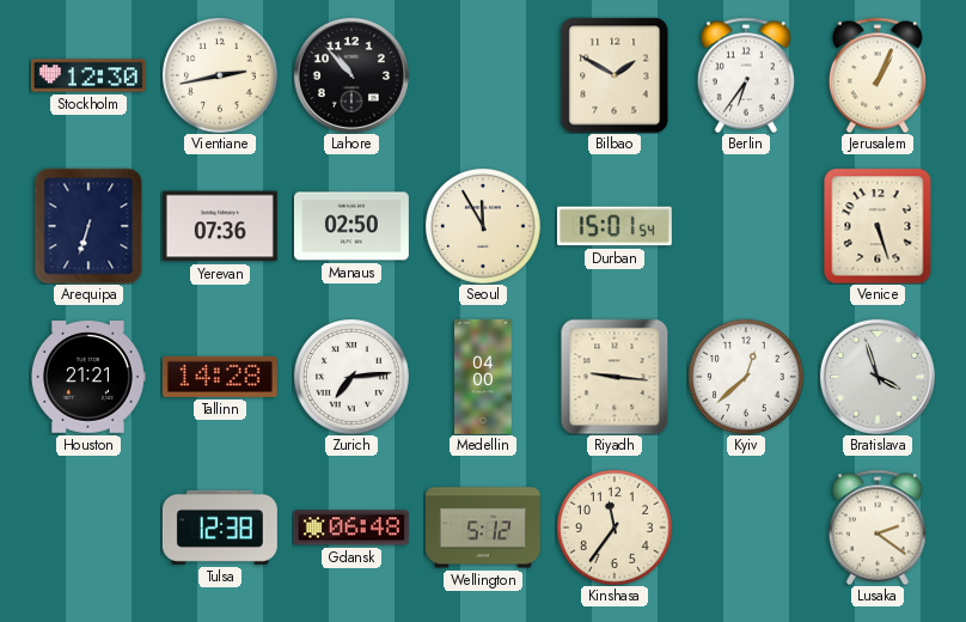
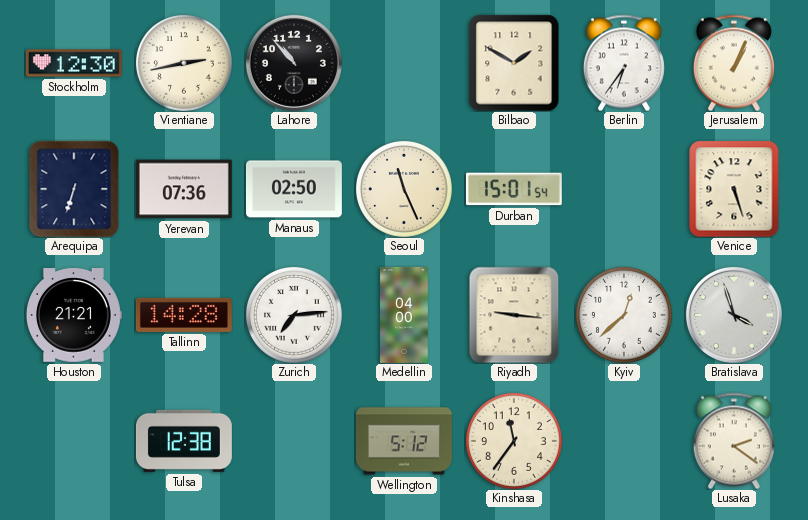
Seoul: 11:55 -> 11:26 (404, 189)
Gdansk: 06:48 -> none (351, 528)
